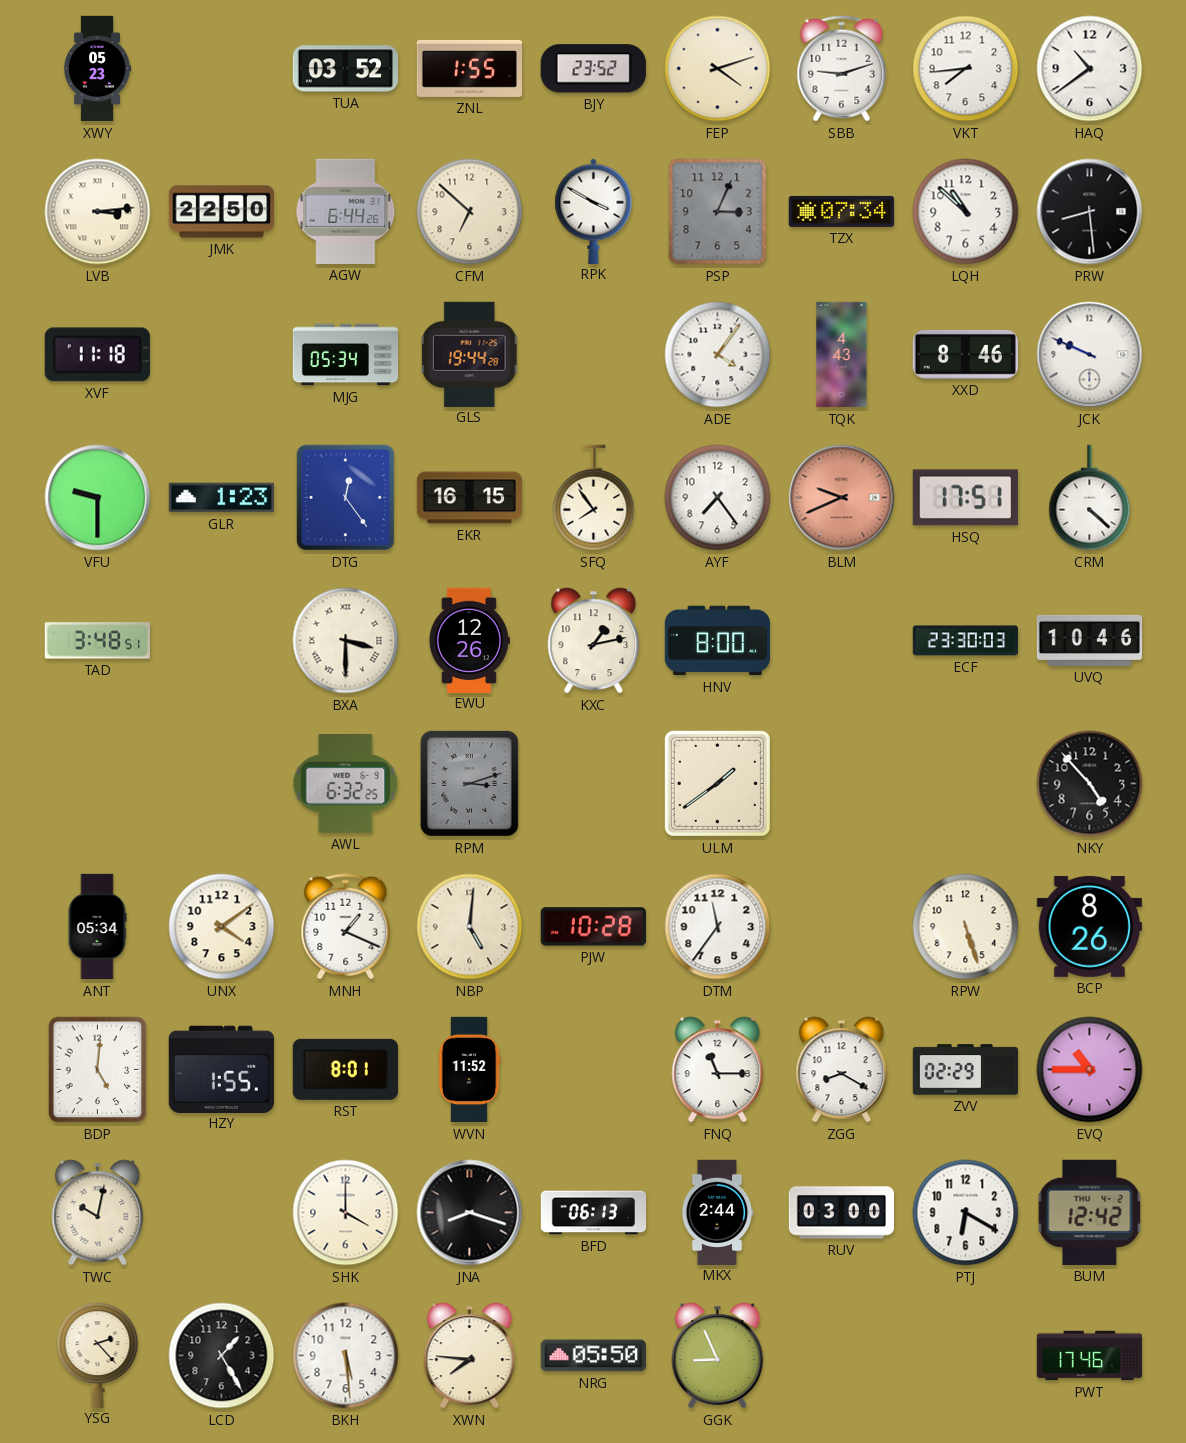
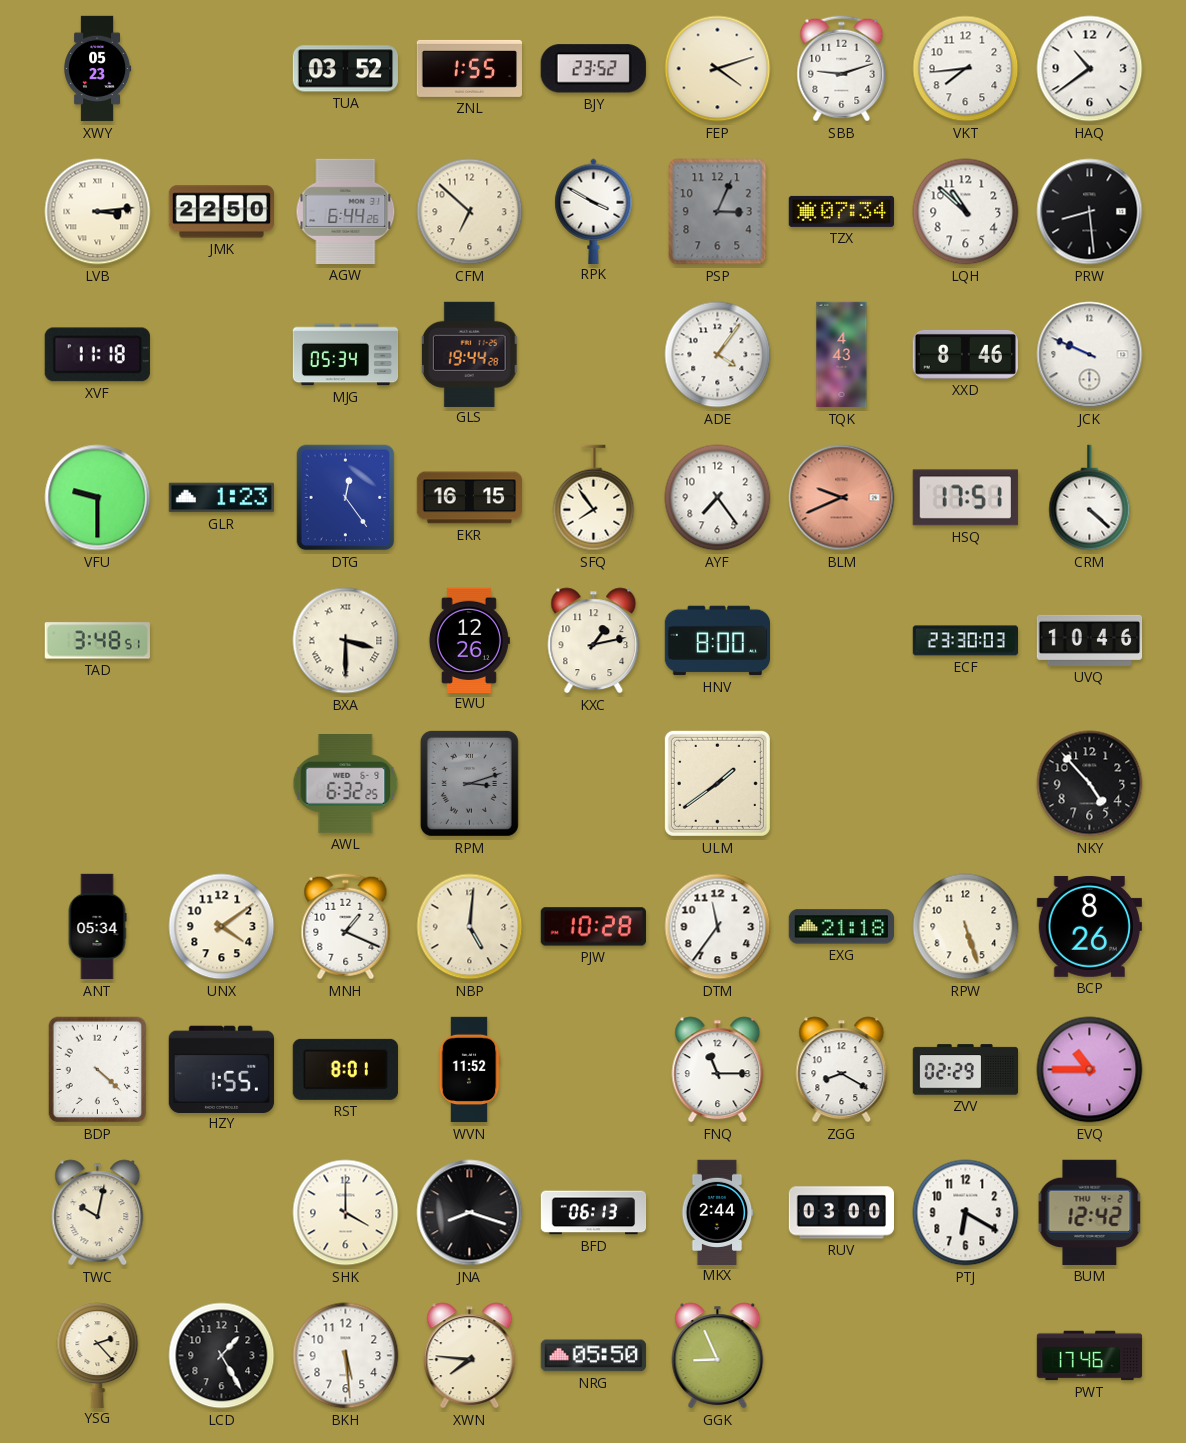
EXG: none -> 21:18 (841, 927)
BDP: 5:01 -> 4:22 (98, 1070)
